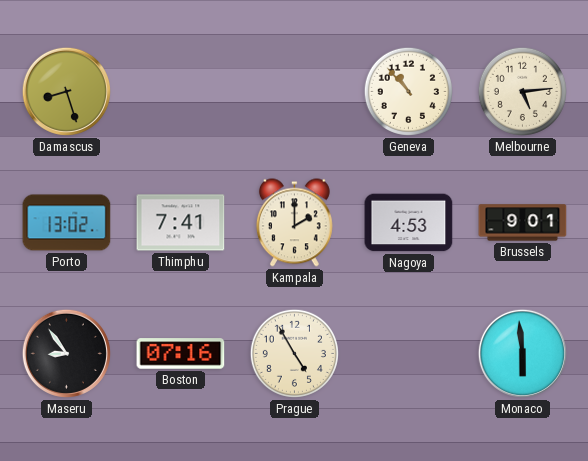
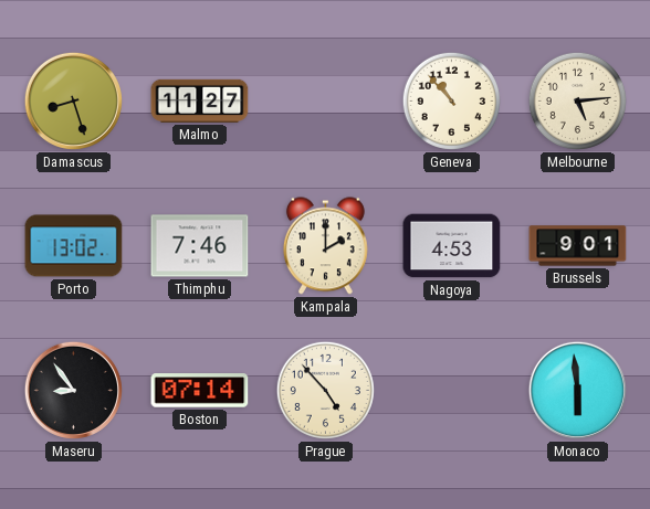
Malmo: none -> 11:27 (200, 100)
Thimphu: 7:41 -> 7:46 (200, 246)
Boston: 07:16 -> 07:14 (200, 391)
Prague: 4:55 -> 4:53 (325, 390)
